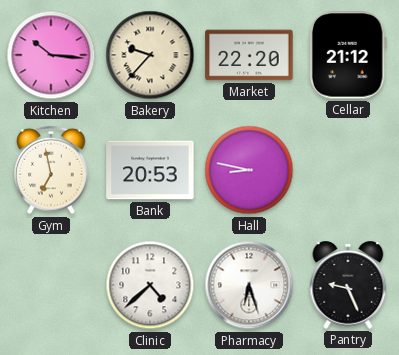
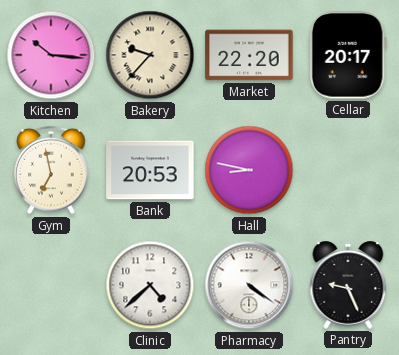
Cellar: 21:12 -> 20:17 (348, 55)
Pharmacy: 6:27 -> 4:21 (249, 285)
